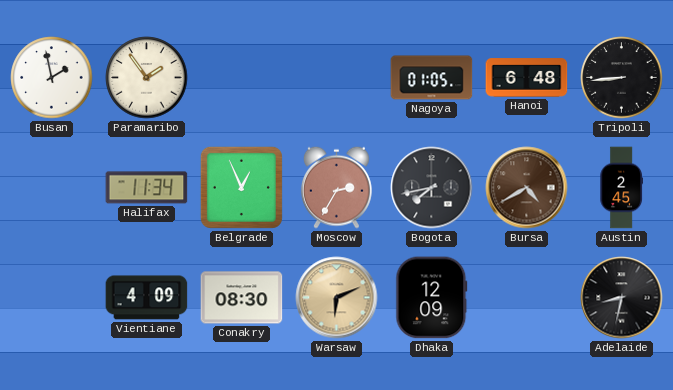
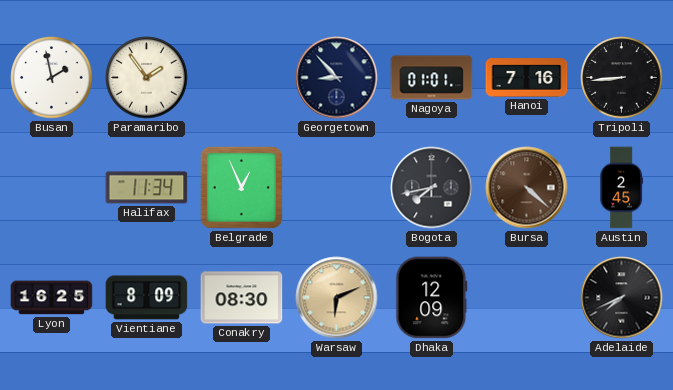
Georgetown: none -> 8:53 (337, 78)
Nagoya: 01:05 -> 01:01 (432, 78)
Hanoi: 6:48 -> 7:16 (527, 78)
Moscow: 2:35 -> none (336, 187)
Bursa: 4:40 -> 4:22 (527, 188)
Lyon: none -> 16:25 (52, 298)
Vientiane: 4:09 -> 8:09 (147, 298)
Adelaide: 8:32 -> 7:41 (622, 298)
